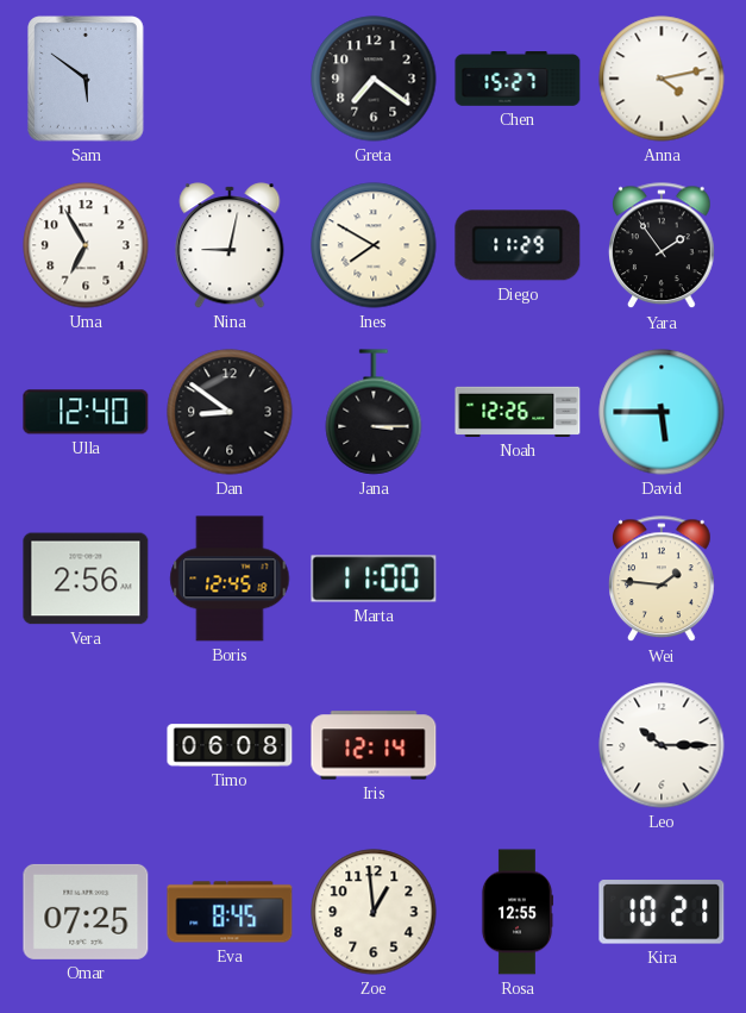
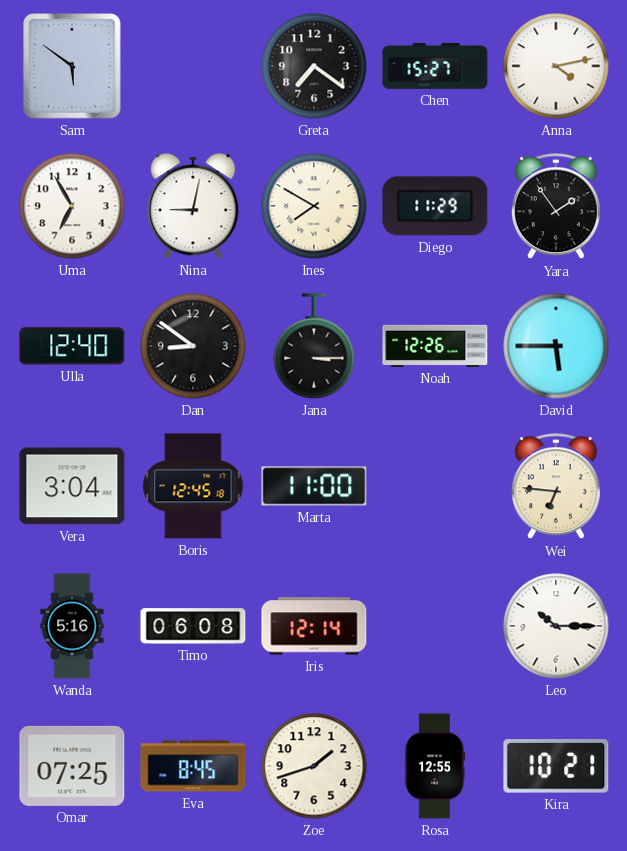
Vera: 2:56 -> 3:04 (72, 486)
Wei: 1:46 -> 6:46 (557, 487)
Wanda: none -> 5:16 (72, 626)
Zoe: 12:59 -> 1:42 (314, 766)
